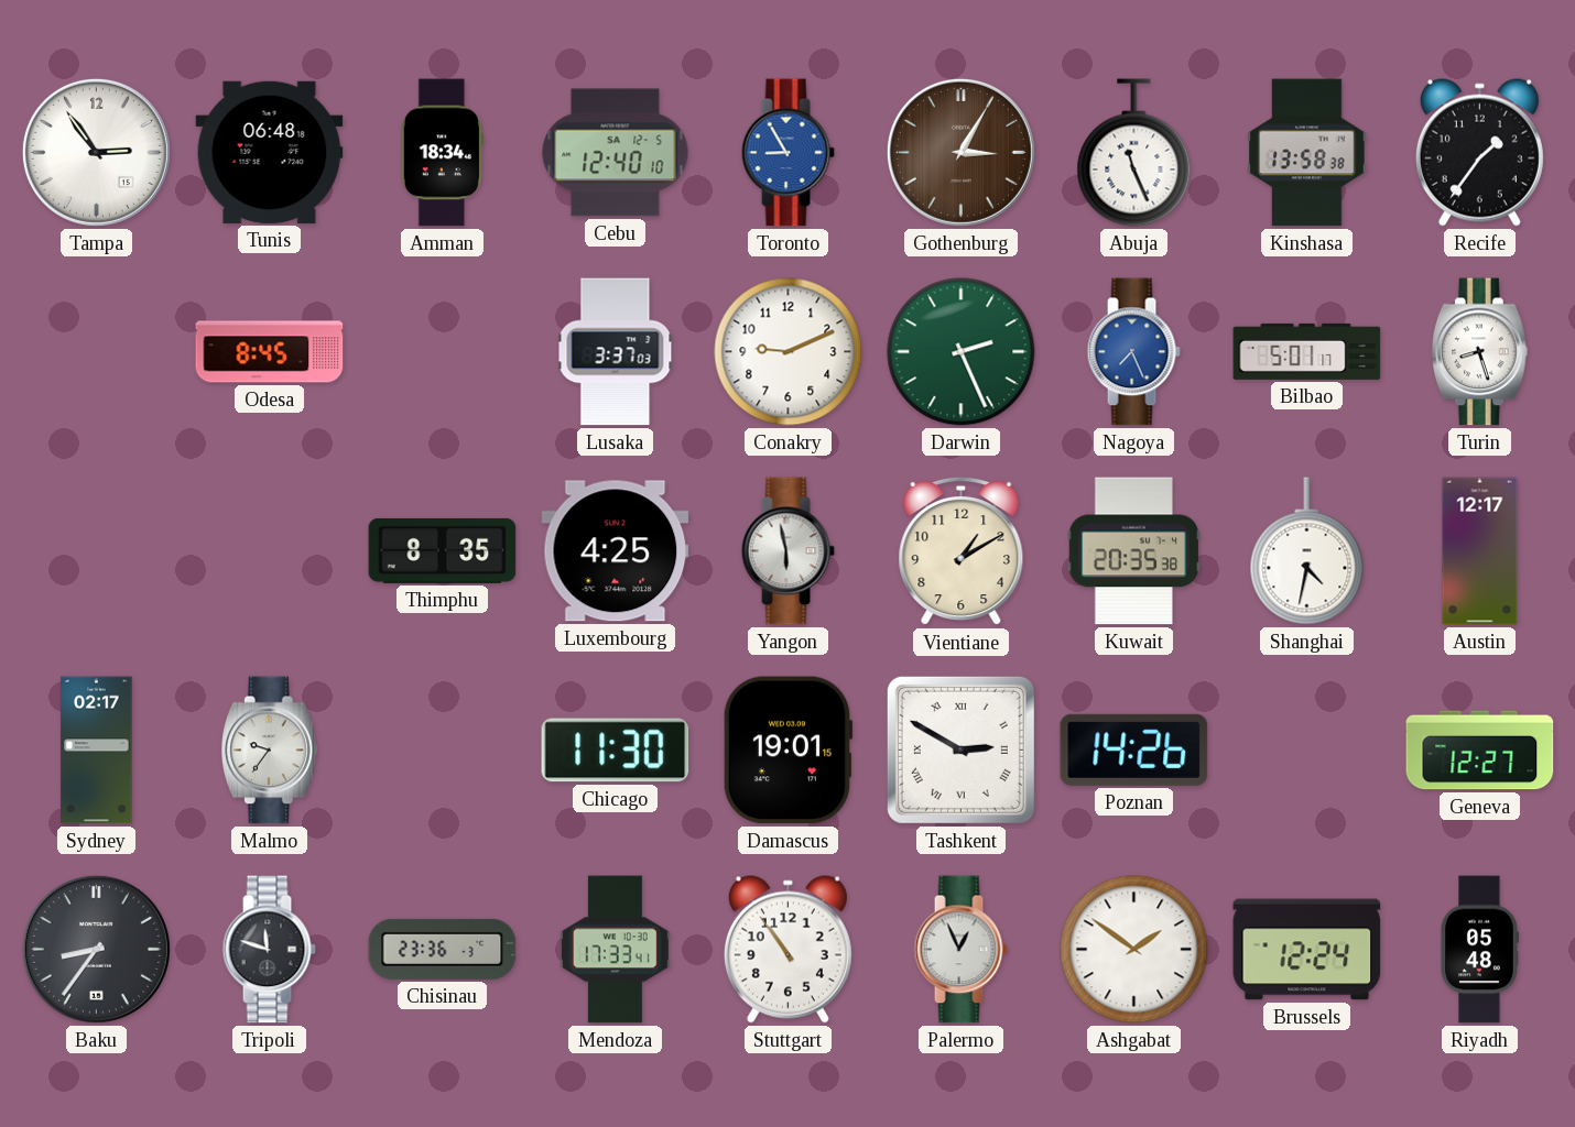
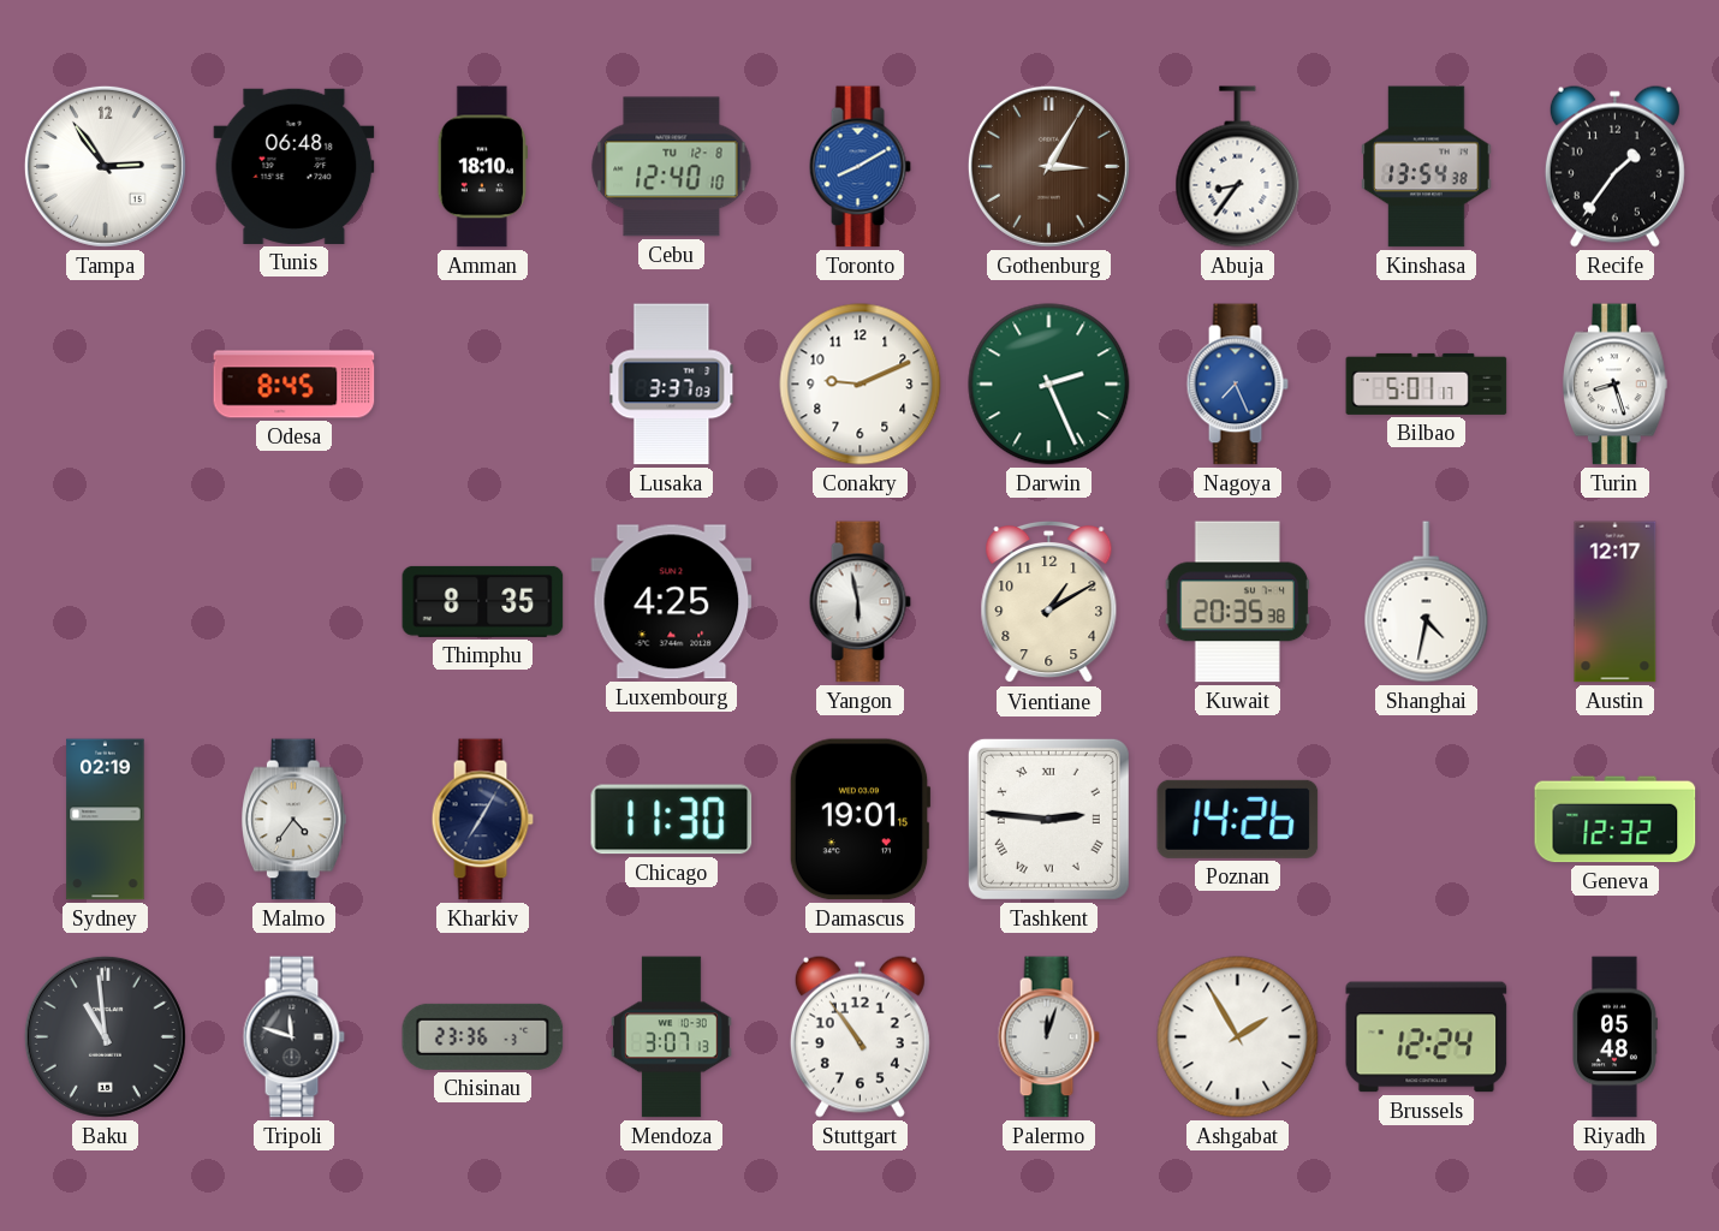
Amman: 18:34 -> 18:10 (482, 167)
Cebu date: SA 12-5 -> TU 12-8 (672, 167)
Toronto: 8:55 -> 8:10 (859, 167)
Abuja: 11:26 -> 8:36 (1238, 167)
Kinshasa: 13:58 -> 13:54 (1427, 167)
Sydney: 02:17 -> 02:19 (106, 820)
Malmo: 9:36 -> 4:36 (295, 820)
Kharkiv: none -> 7:05 (482, 820)
Tashkent: 2:50 -> 2:46 (1048, 819)
Geneva: 12:27 -> 12:32 (1616, 820)
Baku: 8:36 -> 10:59 (105, 1036)
Mendoza: 17:33 -> 3:07 (672, 1037)
Palermo: 12:56 -> 12:03 (1048, 1037)
Ashgabat: 1:51 -> 1:55 (1238, 1037)
